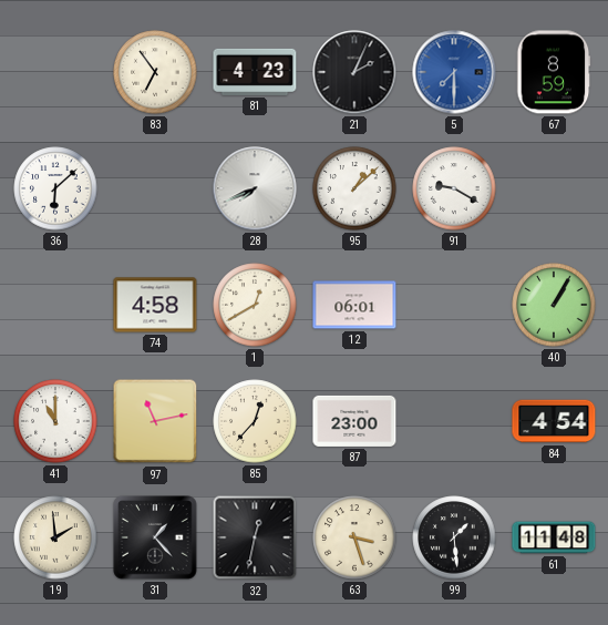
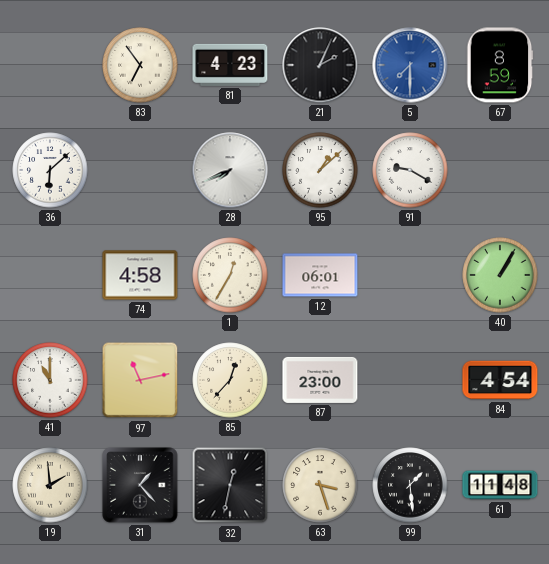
1: 12:40 -> 12:35 (230, 275)
